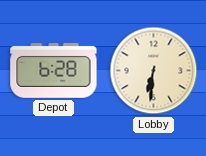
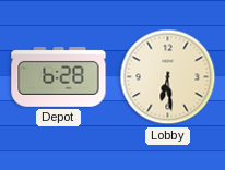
Lobby: 6:31 -> 6:29 (168, 77)
